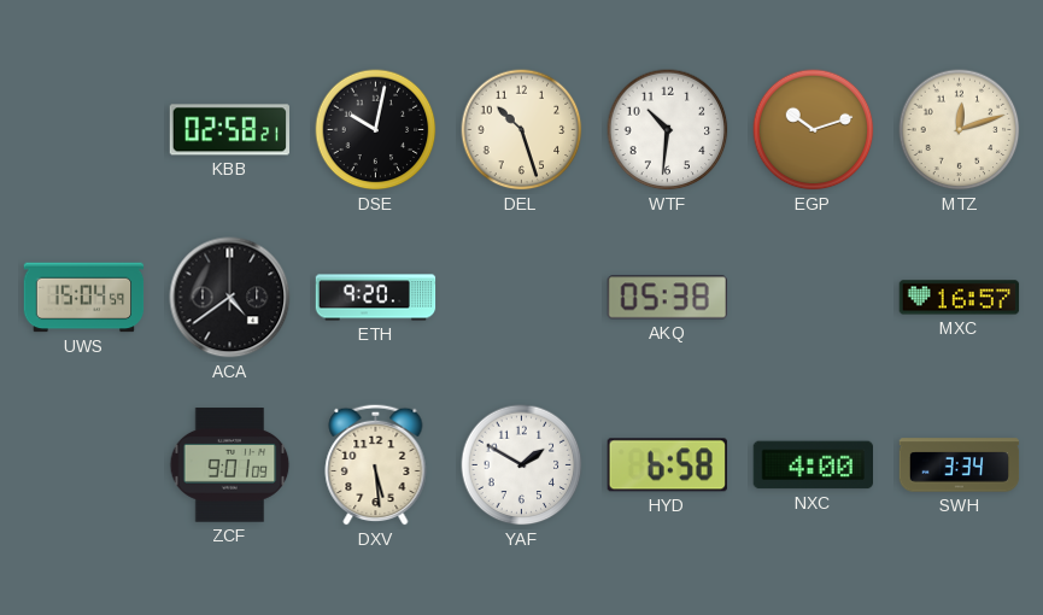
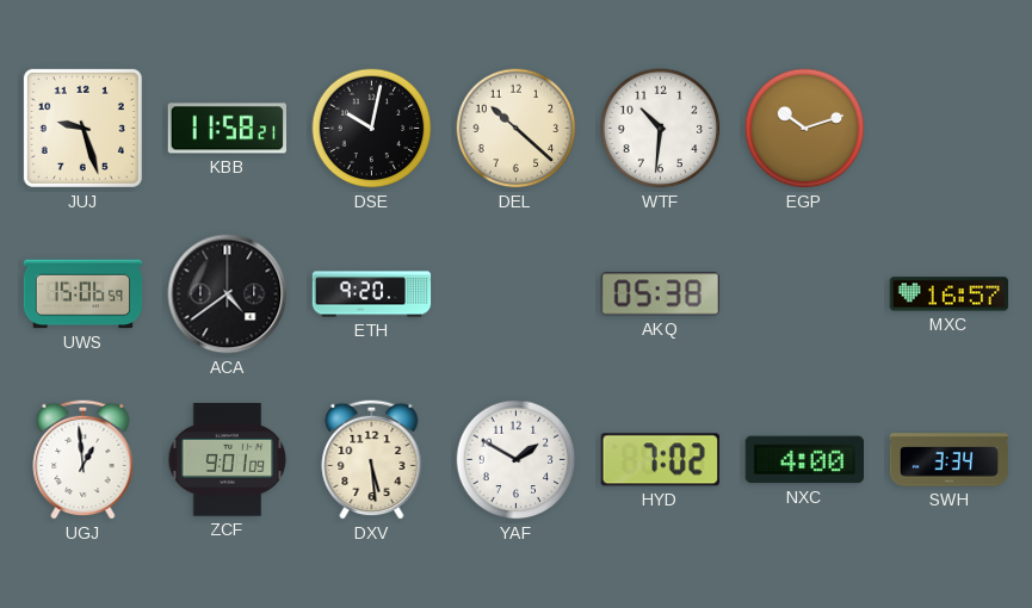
JUJ: none -> 9:27 (82, 128)
KBB: 02:58 -> 11:58 (227, 129)
DEL: 10:27 -> 10:22 (517, 129)
MTZ: 12:12 -> none (960, 130)
UWS: 15:04 -> 15:06 (84, 294)
UGJ: none -> 12:59 (84, 459)
HYD: 6:58 -> 7:02 (660, 460)
